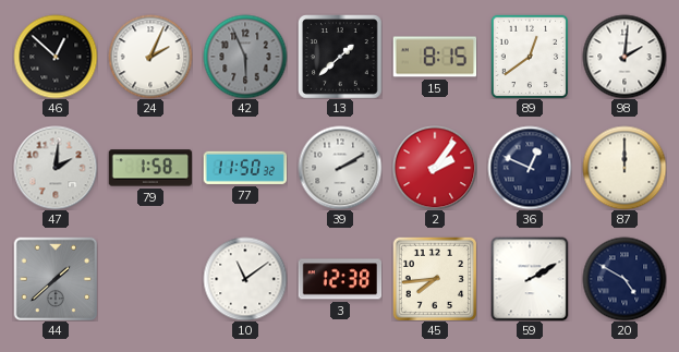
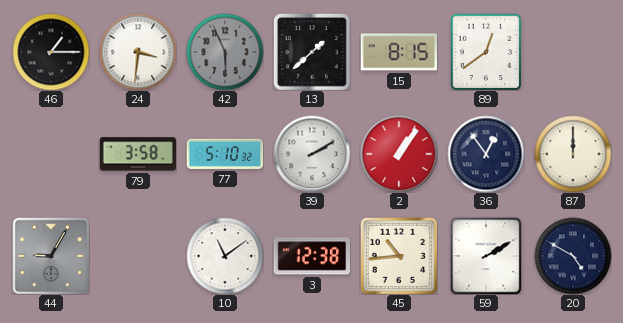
46: 12:52 -> 1:15 (51, 52)
24: 2:04 -> 3:31 (138, 52)
98: 2:01 -> none (625, 57)
47: 2:01 -> none (56, 168)
79: 1:58 -> 3:58 (138, 154)
77: 11:50 -> 5:10 (225, 154)
2: 2:06 -> 1:06 (399, 154)
36: 12:49 -> 12:54 (486, 154)
44: 1:38 -> 9:05 (51, 256)
45: 7:44 -> 10:44 (399, 256)
